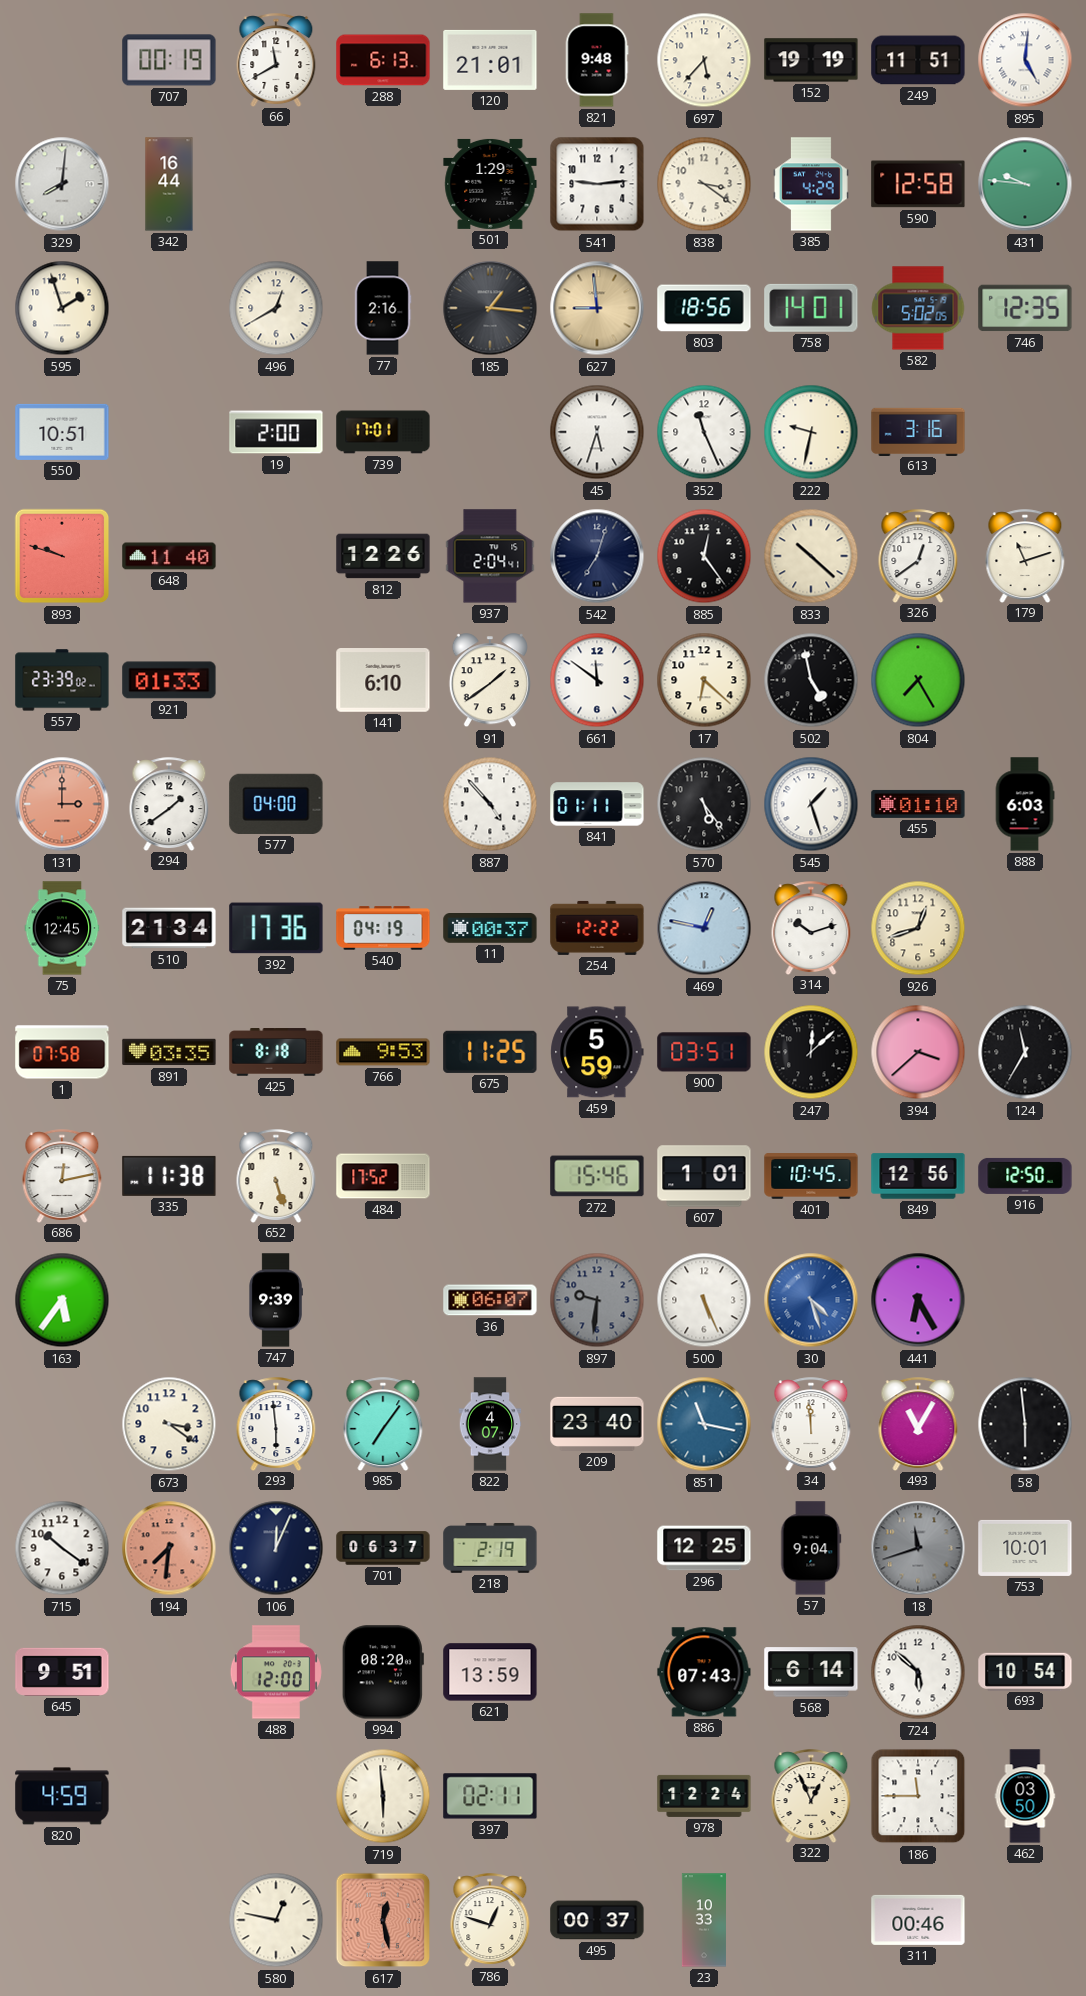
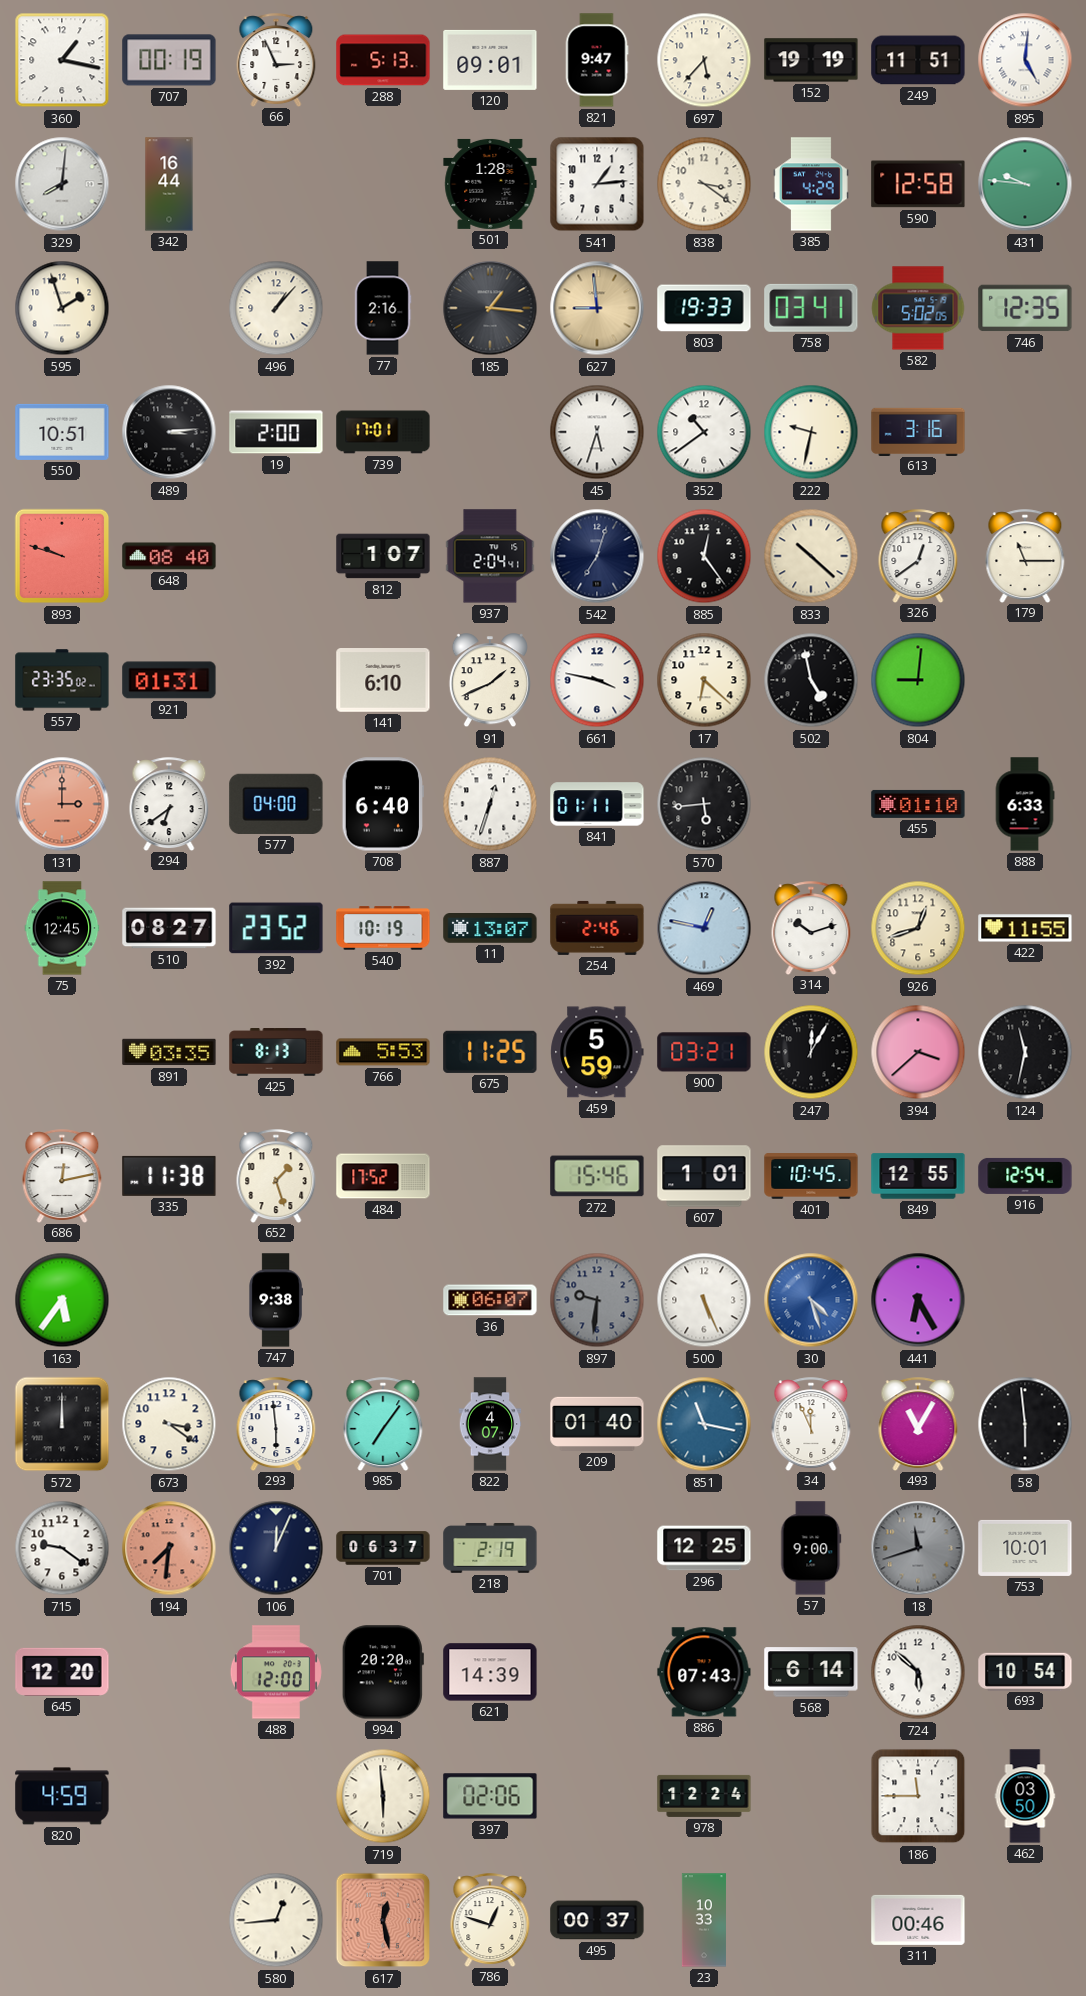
360: none -> 1:17 (62, 60)
66: 11:40 -> 2:56 (276, 60)
288: 6:13 -> 5:13 (383, 60)
120: 21:01 -> 09:01 (490, 60)
821: 9:48 -> 9:47 (597, 60)
501: 1:29 -> 1:28 (490, 184)
541: 9:14 -> 1:14 (597, 184)
496: 12:40 -> 1:07 (276, 308)
803: 18:56 -> 19:33 (704, 308)
758: 14:01 -> 03:41 (811, 308)
489: none -> 3:14 (169, 432)
352: 11:26 -> 10:39 (704, 432)
648: 11:40 -> 08:40 (169, 556)
812: 12:26 -> 1:07 (383, 556)
179: 11:12 -> 11:15 (1025, 556)
557: 23:39 -> 23:35 (62, 680)
921: 01:33 -> 01:31 (169, 680)
91: 1:39 -> 1:41 (490, 681)
661: 11:51 -> 3:47 (597, 680)
804: 7:25 -> 9:01 (918, 680)
294: 1:39 -> 6:39 (169, 804)
708: none -> 6:40 (383, 804)
887: 4:53 -> 12:33 (490, 804)
570: 5:24 -> 5:44 (704, 804)
545: 1:27 -> none (811, 804)
888: 6:03 -> 6:33 (1025, 804)
510: 21:34 -> 08:27 (169, 928)
392: 17:36 -> 23:52 (276, 928)
540: 04:19 -> 10:19 (383, 928)
11: 00:37 -> 13:07 (490, 929)
254: 12:22 -> 2:46 (597, 928)
422: none -> 11:55 (1025, 928)
1: 07:58 -> none (62, 1052)
425: 8:18 -> 8:13 (276, 1052)
766: 9:53 -> 5:53 (383, 1052)
900: 03:51 -> 03:21 (704, 1052)
247: 12:08 -> 12:05 (811, 1052)
124: 11:35 -> 11:32 (1025, 1052)
652: 5:27 -> 1:27 (276, 1176)
849: 12:56 -> 12:55 (918, 1176)
916: 12:50 -> 12:54 (1025, 1176)
747: 9:39 -> 9:38 (276, 1300)
572: none -> 12:00 (62, 1424)
209: 23:40 -> 01:40 (597, 1424)
34: 11:59 -> 11:56 (811, 1424)
715: 10:21 -> 9:21 (62, 1548)
57: 9:04 -> 9:00 (811, 1548)
645: 9:51 -> 12:20 (62, 1672)
994: 08:20 -> 20:20 (383, 1672)
621: 13:59 -> 14:39 (490, 1672)
397: 02:11 -> 02:06 (490, 1796)
322: 12:56 -> none (811, 1796)
580: 12:47 -> 12:44 (276, 1920)
